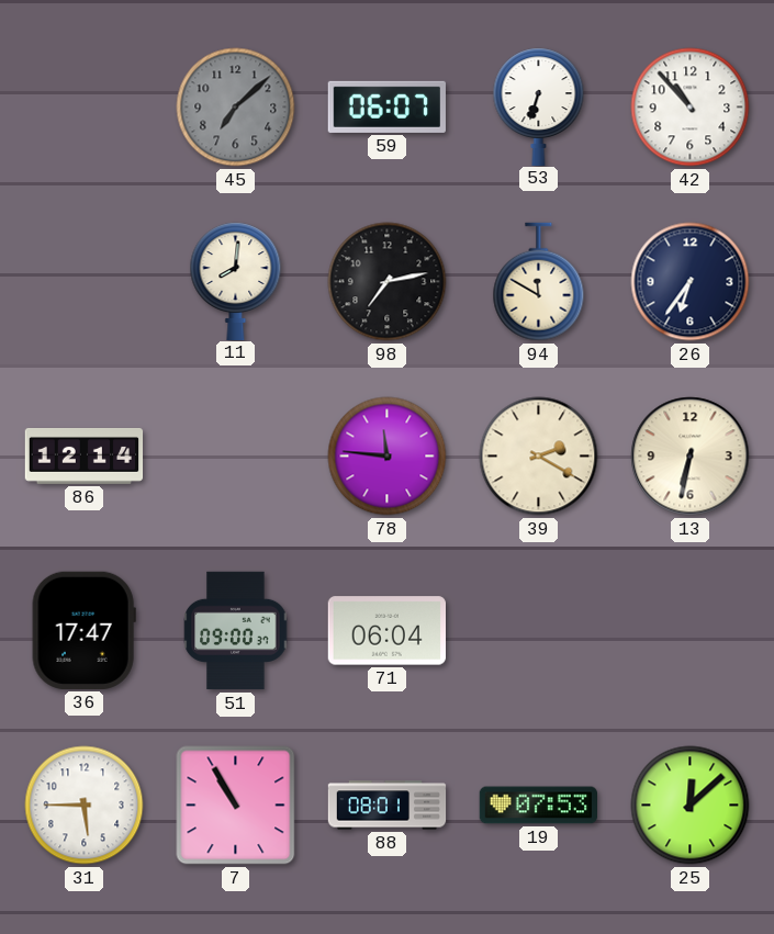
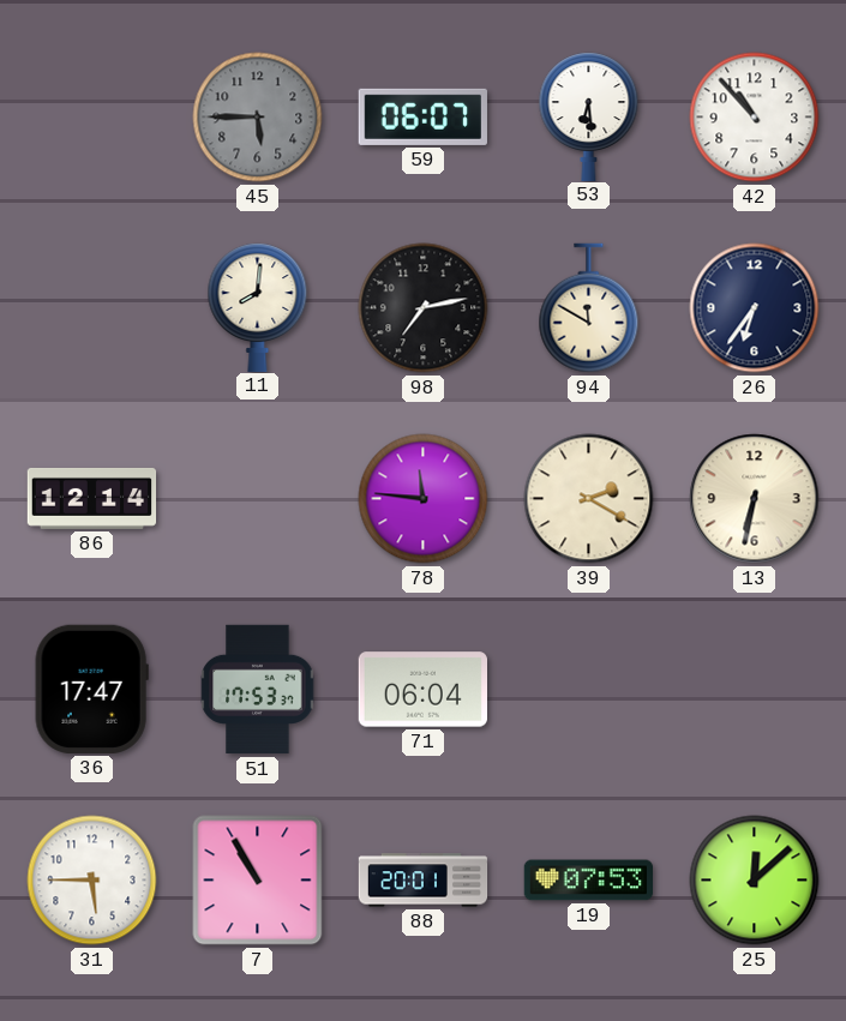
45: 7:08 -> 5:45 (258, 118)
53: 6:33 -> 6:29 (589, 116)
51: 09:00 -> 17:53 (258, 690)
88: 08:01 -> 20:01 (424, 881)
